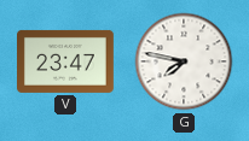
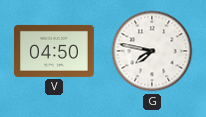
V: 23:47 -> 04:50 (55, 51)
